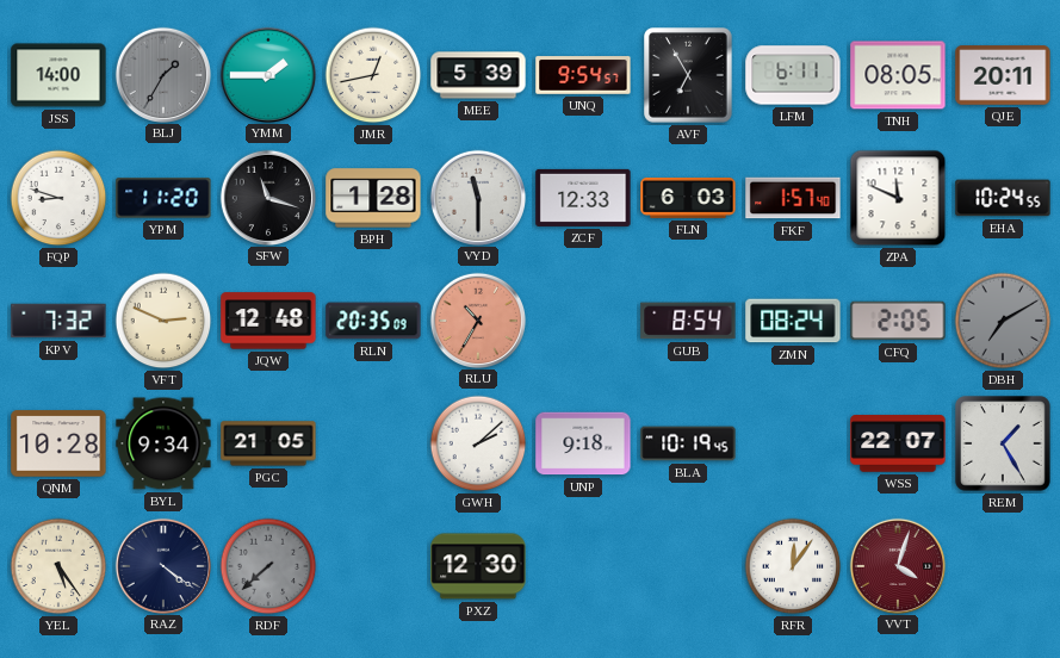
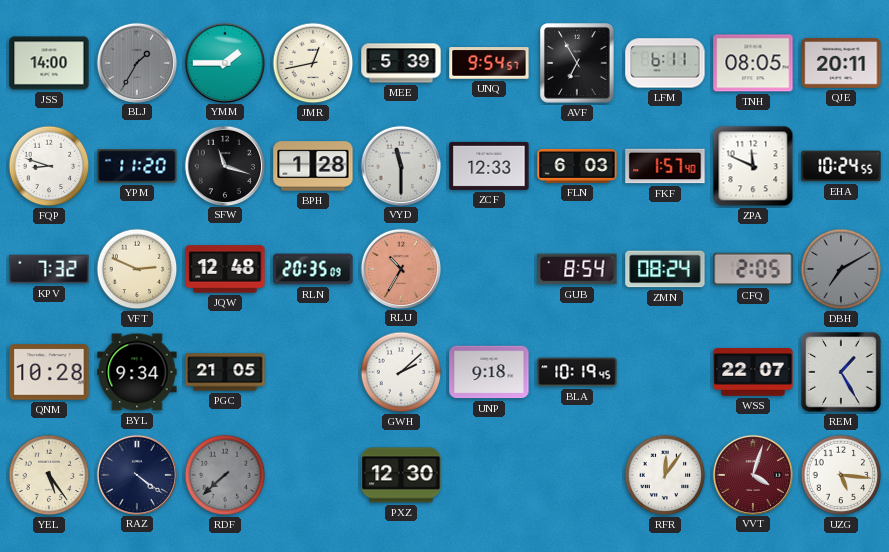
UZG: none -> 5:16 (841, 475)
